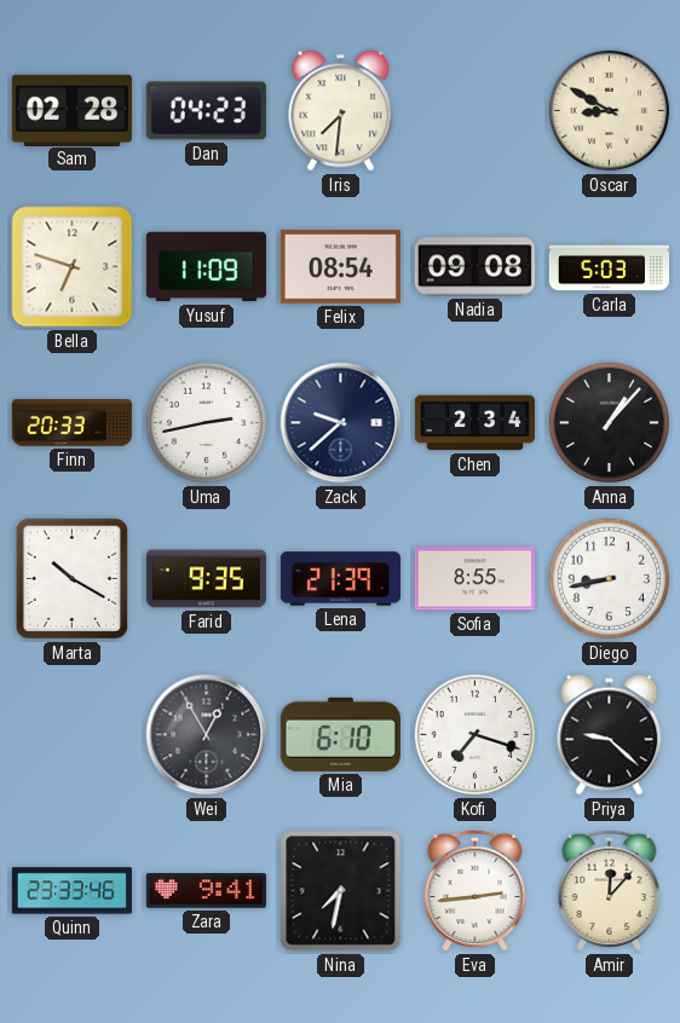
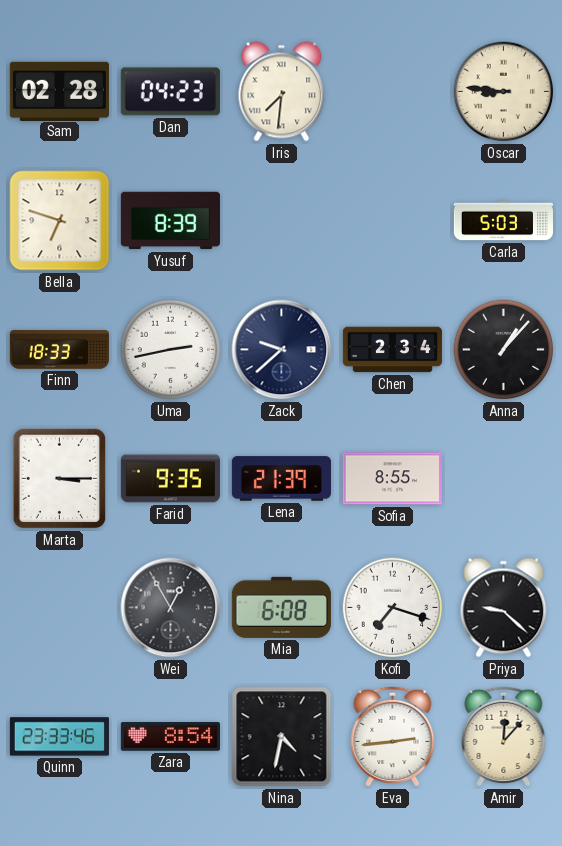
Oscar: 8:50 -> 8:46 (504, 92)
Yusuf: 11:09 -> 8:39 (170, 221)
Felix: 08:54 -> none (340, 267)
Nadia: 09:08 -> none (474, 267)
Finn: 20:33 -> 18:33 (59, 350)
Marta: 10:20 -> 3:15 (60, 479)
Diego: 8:43 -> none (610, 579)
Mia: 6:10 -> 6:08 (281, 607)
Zara: 9:41 -> 8:54 (170, 737)
Nina: 7:32 -> 4:32 (282, 737)
